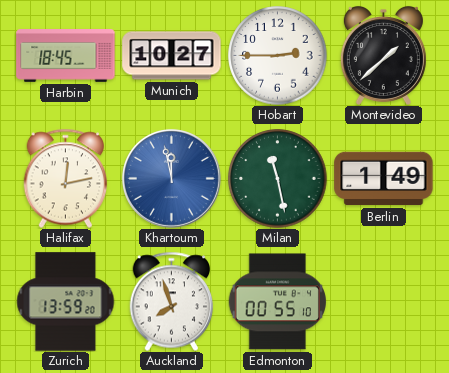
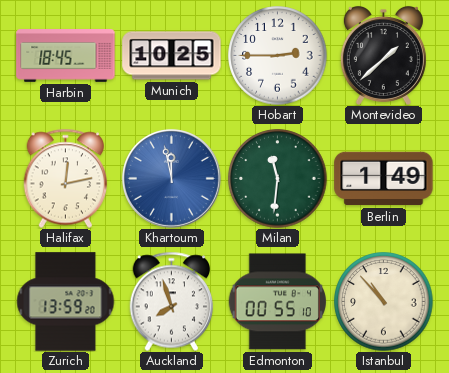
Munich: 10:27 -> 10:25 (172, 56)
Milan: 11:28 -> 11:31 (278, 179)
Istanbul: none -> 10:53 (384, 302)
